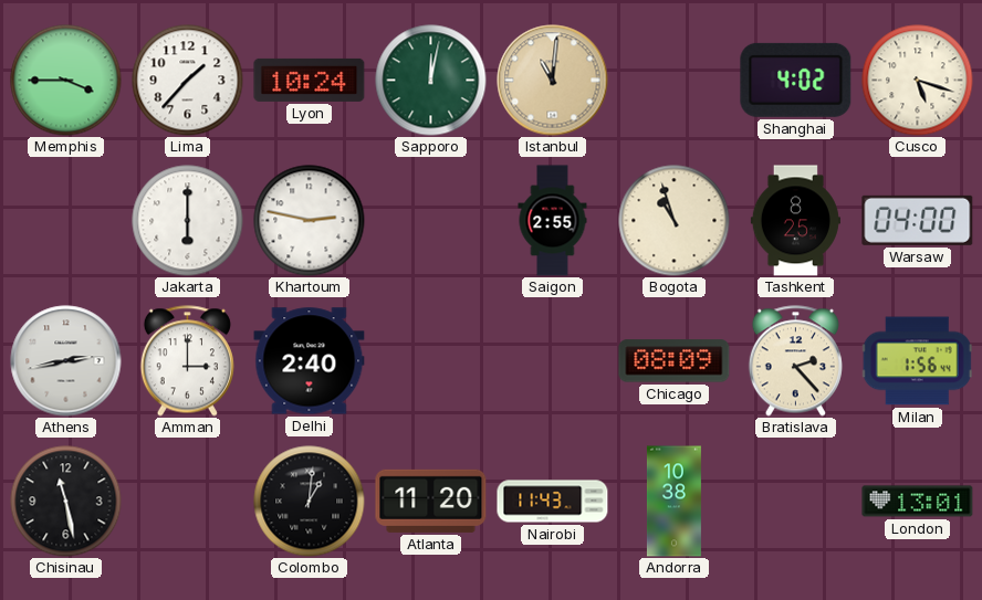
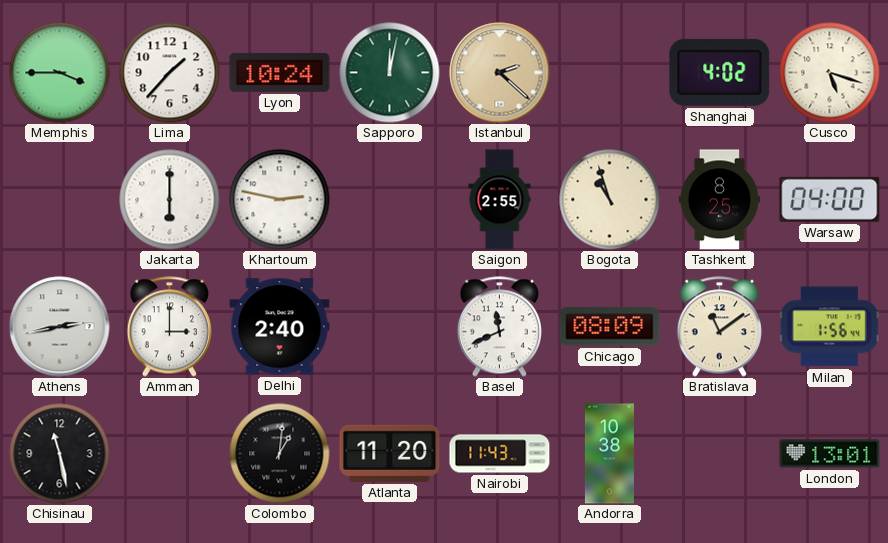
Istanbul: 11:01 -> 2:22 (500, 73)
Basel: none -> 11:41 (499, 327)
Bratislava: 2:23 -> 11:09 (719, 327)
